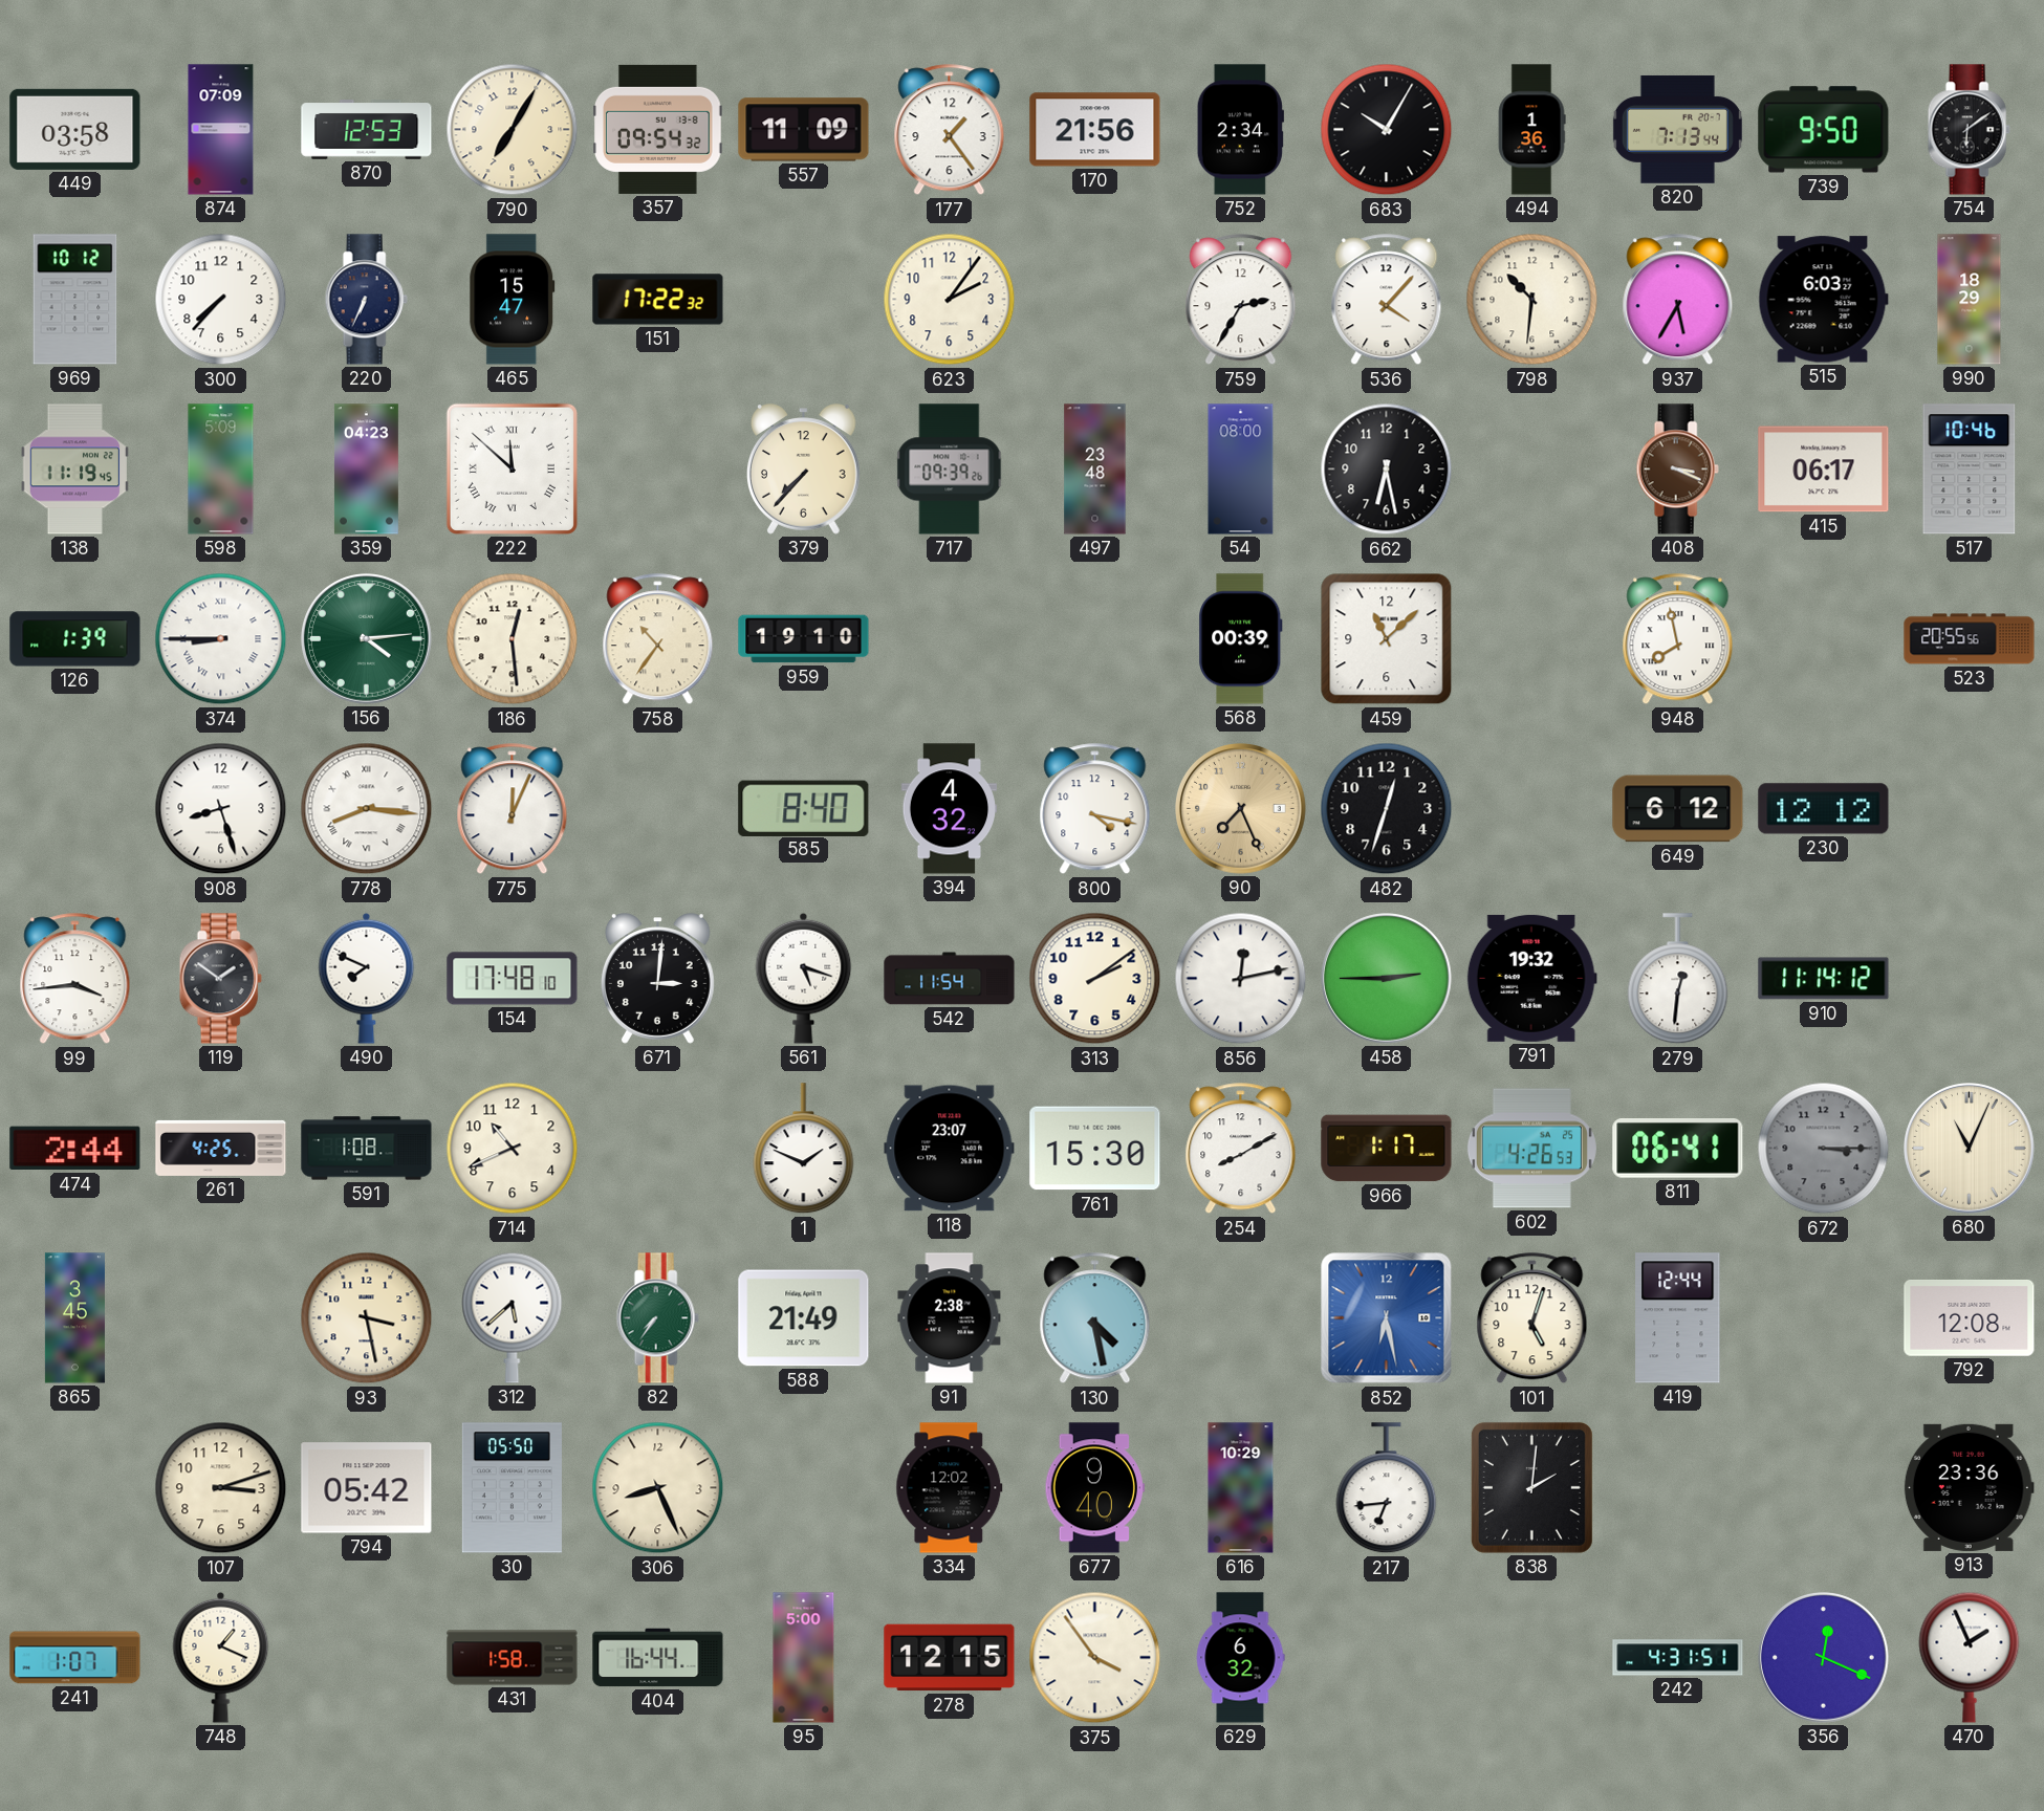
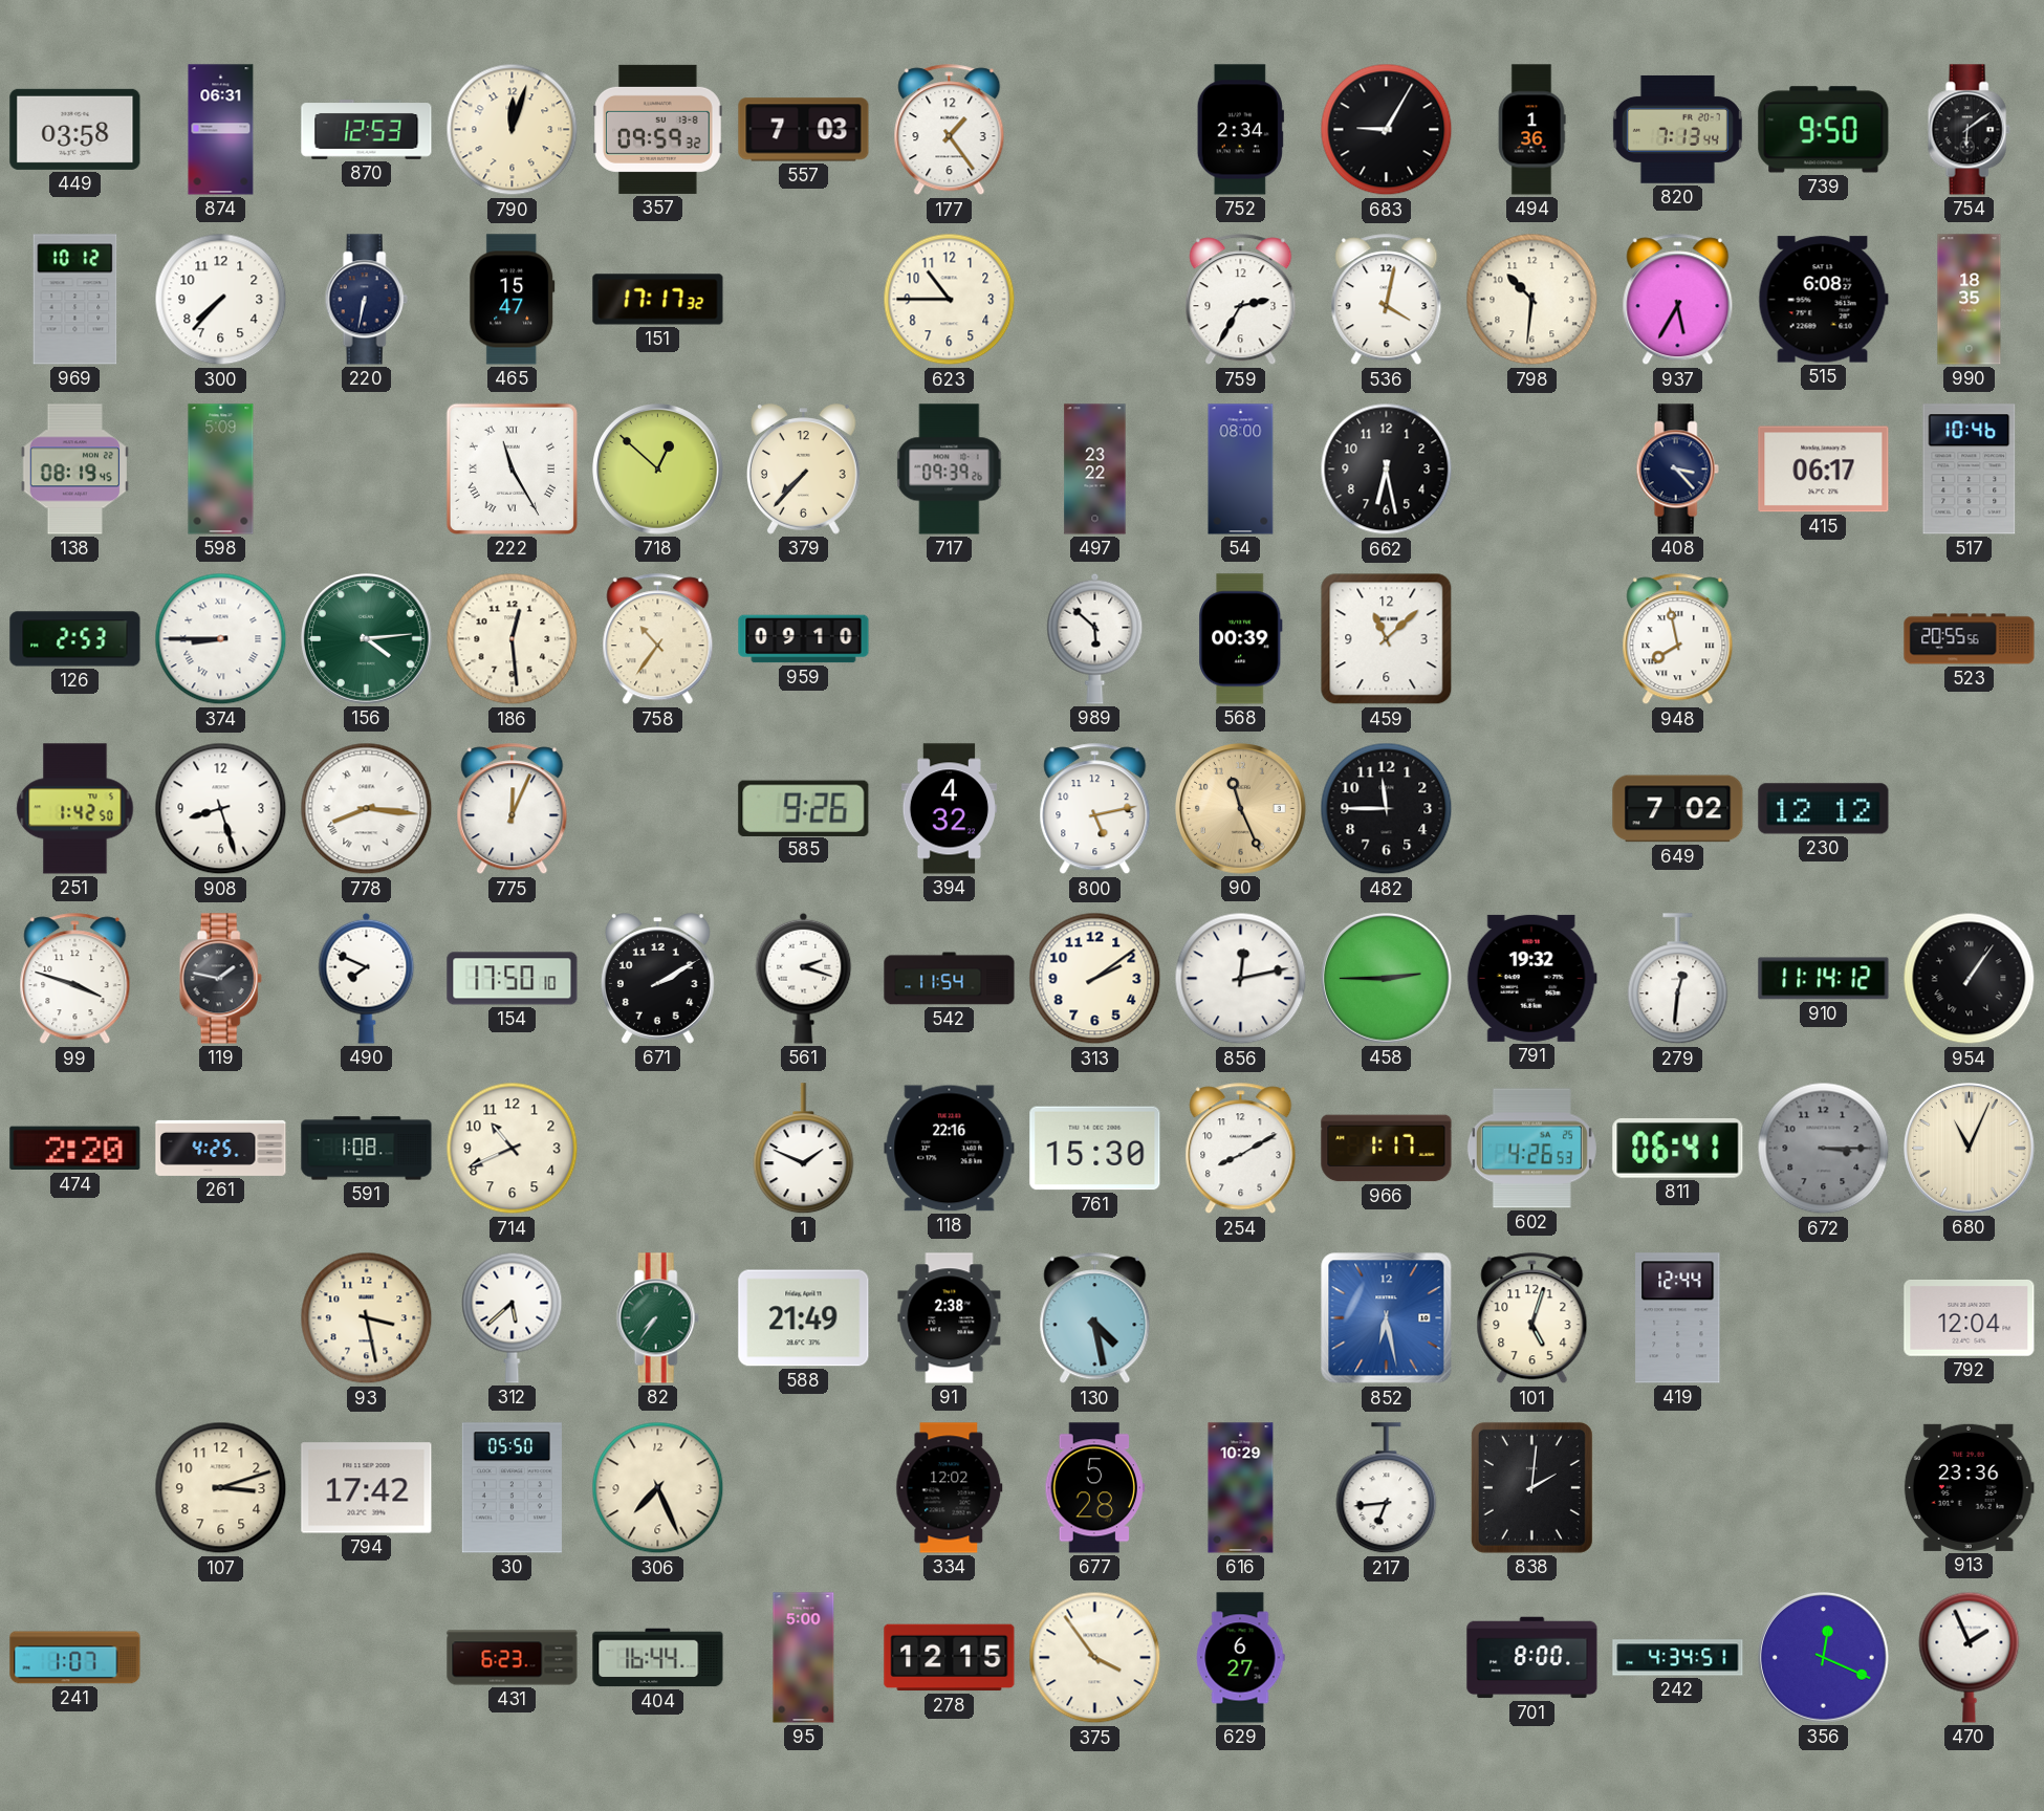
874: 07:09 -> 06:31 (221, 130)
790: 7:05 -> 12:03 (513, 130)
357: 09:54 -> 09:59 (658, 129)
557: 11:09 -> 7:03 (804, 130)
170: 21:56 -> none (1095, 130)
683: 10:05 -> 9:05 (1387, 130)
220: 6:34 -> 6:32 (366, 300)
151: 17:22 -> 17:17 (658, 300)
623: 2:06 -> 10:45 (950, 300)
536: 4:07 -> 4:02 (1387, 300)
515: 6:03 -> 6:08 (1823, 300)
990: 18:29 -> 18:35 (1970, 300)
138: 11:19 -> 08:19 (74, 470)
359: 04:23 -> none (366, 470)
222: 11:52 -> 11:25 (512, 468)
718: none -> 12:52 (658, 470)
497: 23:48 -> 23:22 (1095, 470)
408: 3:19 -> 3:23 (1677, 470)
408 dial: brown -> navy (1677, 470)
126: 1:39 -> 2:53 (75, 639)
959: 19:10 -> 09:10 (804, 639)
989: none -> 5:52 (1095, 638)
251: none -> 1:42 (75, 809)
585: 8:40 -> 9:26 (804, 808)
800: 4:17 -> 5:13 (1095, 809)
90: 7:26 -> 11:26 (1241, 809)
482: 12:33 -> 11:45 (1387, 809)
649: 6:12 -> 7:02 (1678, 809)
99: 3:44 -> 3:48 (75, 979)
119: 1:51 -> 1:47 (220, 979)
154: 17:48 -> 17:50 (513, 979)
671: 3:01 -> 2:10 (658, 979)
561: 5:18 -> 2:18 (804, 978)
954: none -> 1:06 (1970, 979)
474: 2:44 -> 2:20 (75, 1149)
118: 23:07 -> 22:16 (950, 1149)
865: 3:45 -> none (74, 1318)
792: 12:08 -> 12:04 (1970, 1317)
794: 05:42 -> 17:42 (367, 1488)
306: 8:26 -> 7:26 (658, 1488)
677: 9:40 -> 5:28 (1094, 1488)
748: 1:19 -> none (221, 1657)
431: 1:58 -> 6:23 (513, 1658)
629: 6:32 -> 6:27 (1240, 1658)
701: none -> 8:00 (1532, 1658)
242: 4:31 -> 4:34 (1678, 1658)
